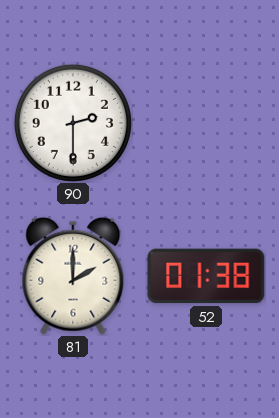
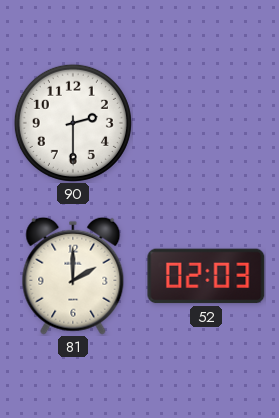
52: 01:38 -> 02:03 (206, 276)
